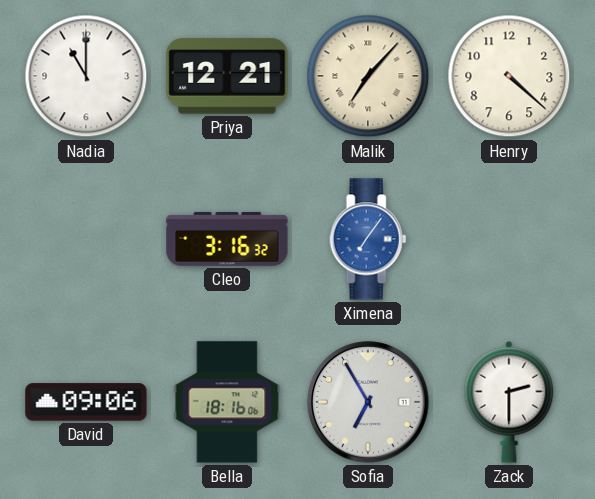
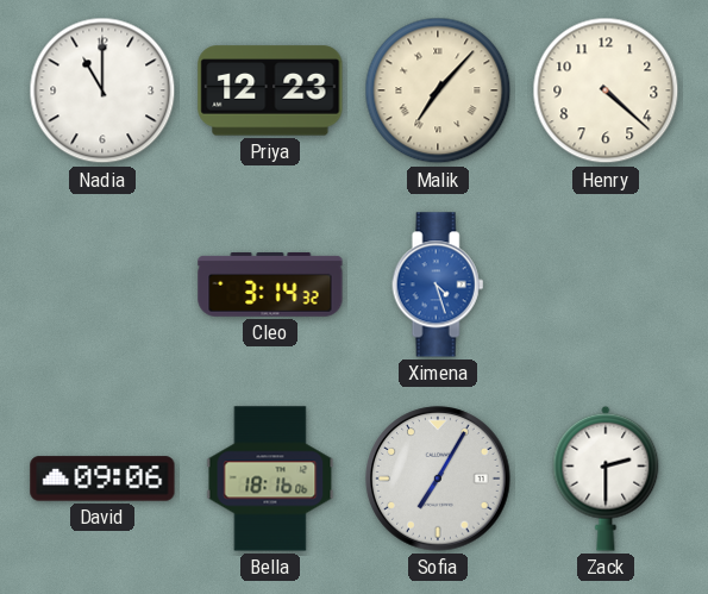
Priya: 12:21 -> 12:23 (270, 90)
Cleo: 3:16 -> 3:14 (270, 285)
Ximena: 7:06 -> 4:27 (438, 285)
Sofia: 6:55 -> 7:05 (438, 479)
